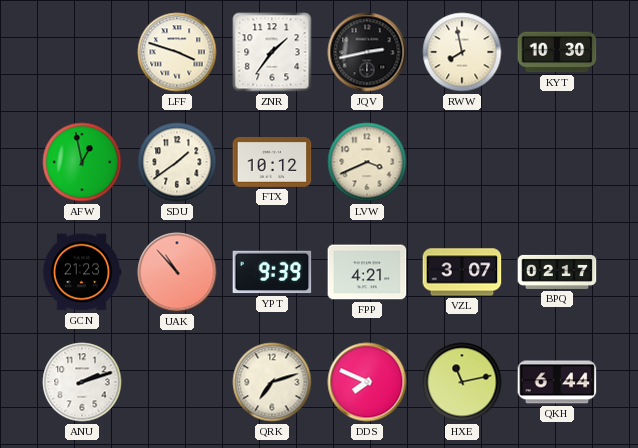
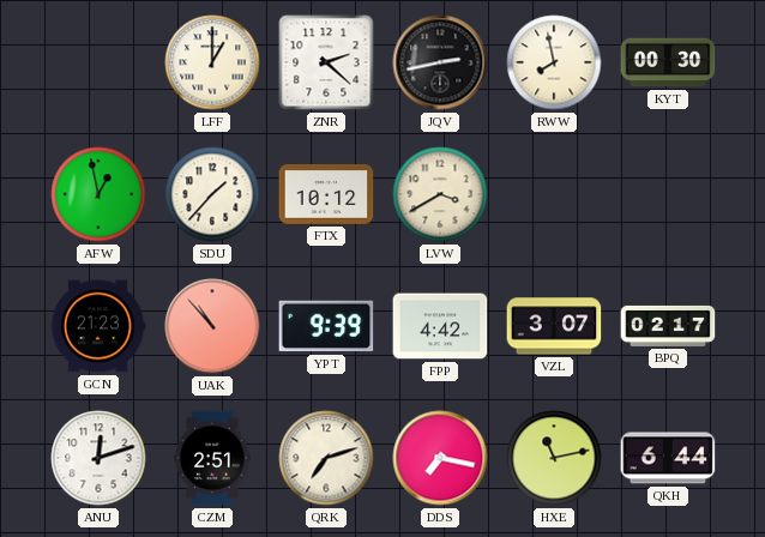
LFF: 3:48 -> 1:00 (212, 62)
ZNR: 1:36 -> 2:22 (326, 62)
KYT: 10:30 -> 00:30 (668, 62)
SDU: 1:39 -> 1:37 (212, 194)
LVW: 3:41 -> 3:40 (440, 194)
FPP: 4:21 -> 4:42 (440, 326)
ANU: 2:12 -> 12:12 (98, 458)
CZM: none -> 2:51 (212, 458)
DDS: 7:49 -> 7:17 (440, 458)
